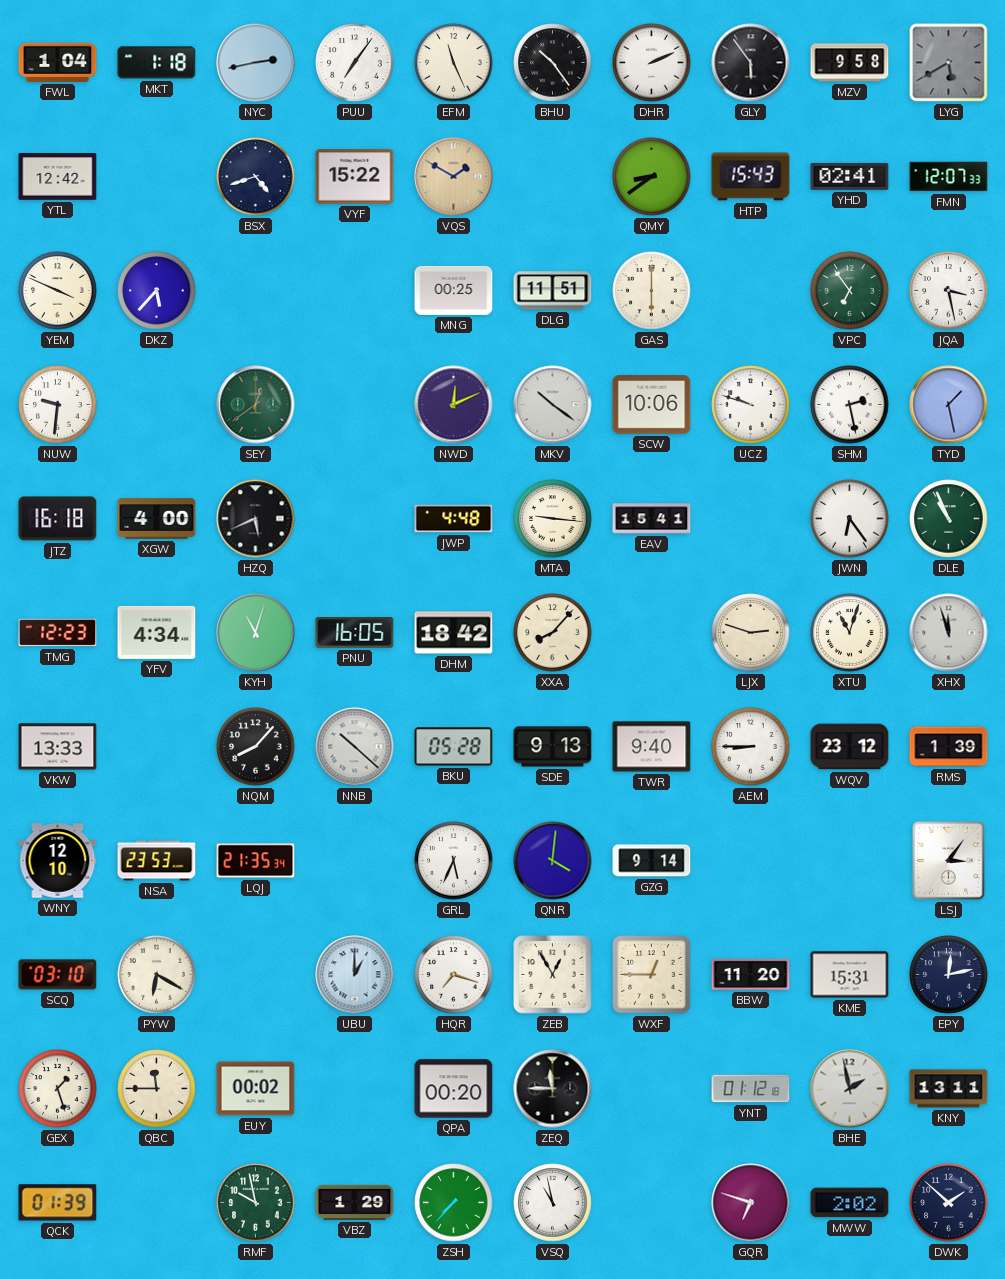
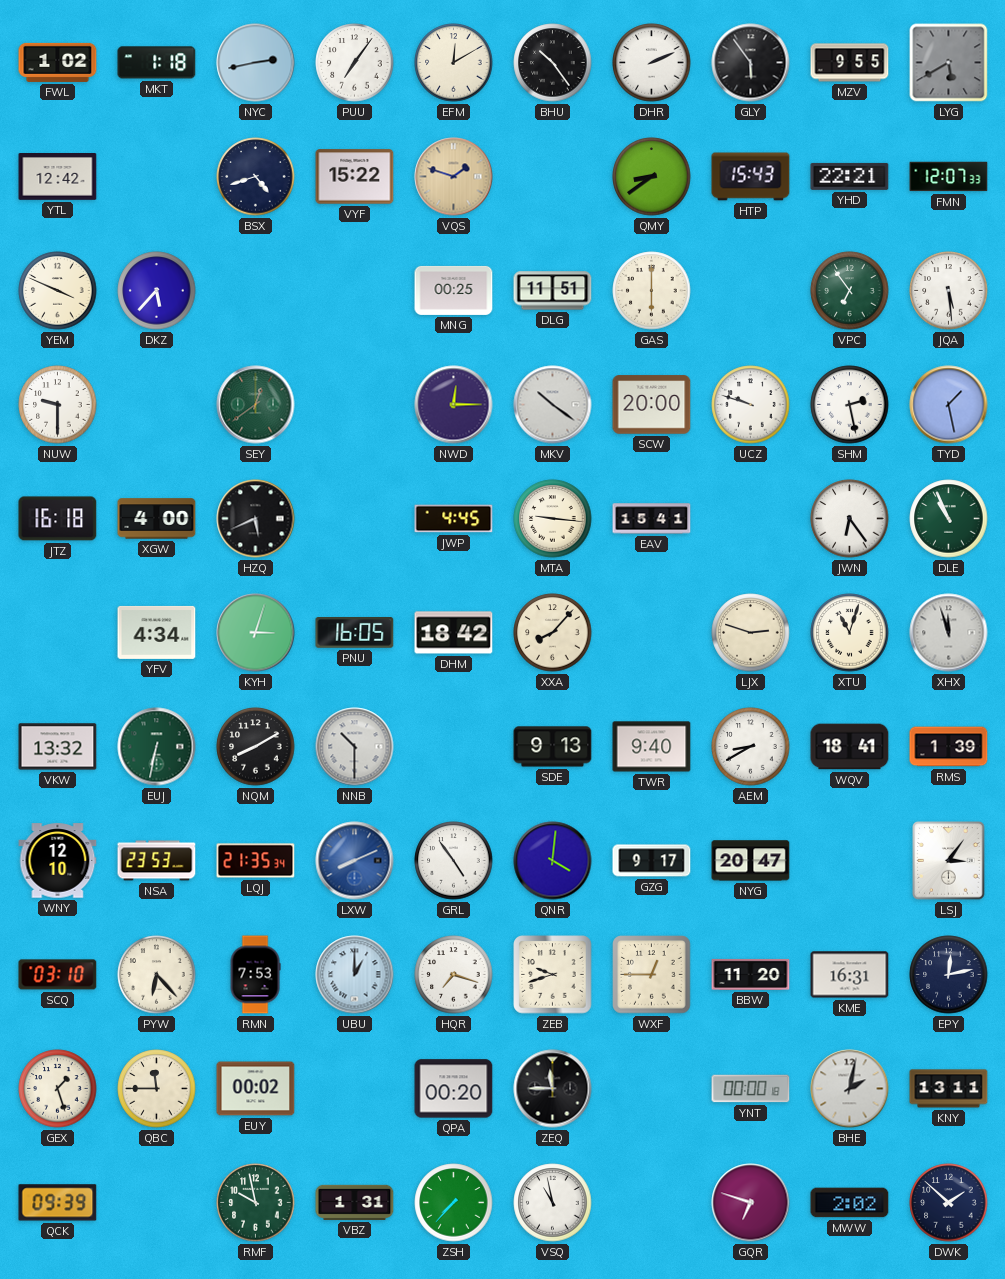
FWL: 1:04 -> 1:02 (58, 62)
EFM: 11:26 -> 12:10 (454, 63)
MZV: 9:58 -> 9:55 (850, 63)
VQS: 1:50 -> 1:48 (454, 177)
YHD: 02:41 -> 22:21 (850, 176)
JQA: 3:28 -> 5:29 (949, 291)
NUW: 9:31 -> 9:30 (58, 405)
NWD: 12:11 -> 12:15 (454, 405)
SCW: 10:06 -> 20:00 (652, 405)
JWP: 4:48 -> 4:45 (454, 519)
TMG: 12:23 -> none (58, 633)
KYH: 11:03 -> 3:03 (256, 633)
VKW: 13:33 -> 13:32 (58, 747)
EUJ: none -> 6:32 (157, 747)
NQM: 8:07 -> 8:10 (256, 747)
NNB: 10:22 -> 10:30 (355, 747)
BKU: 05:28 -> none (454, 747)
AEM: 8:45 -> 8:40 (751, 747)
WQV: 23:12 -> 18:41 (850, 747)
LXW: none -> 8:11 (355, 861)
GRL: 5:34 -> 4:54 (454, 861)
GZG: 9:14 -> 9:17 (652, 861)
NYG: none -> 20:47 (751, 861)
PYW: 6:20 -> 6:23 (157, 975)
RMN: none -> 7:53 (255, 975)
ZEB: 12:55 -> 9:42 (553, 975)
KME: 15:31 -> 16:31 (850, 975)
YNT: 01:12 -> 00:00 (751, 1089)
BHE: 1:58 -> 2:02 (850, 1089)
QCK: 01:39 -> 09:39 (58, 1203)
VBZ: 1:29 -> 1:31 (355, 1202)
